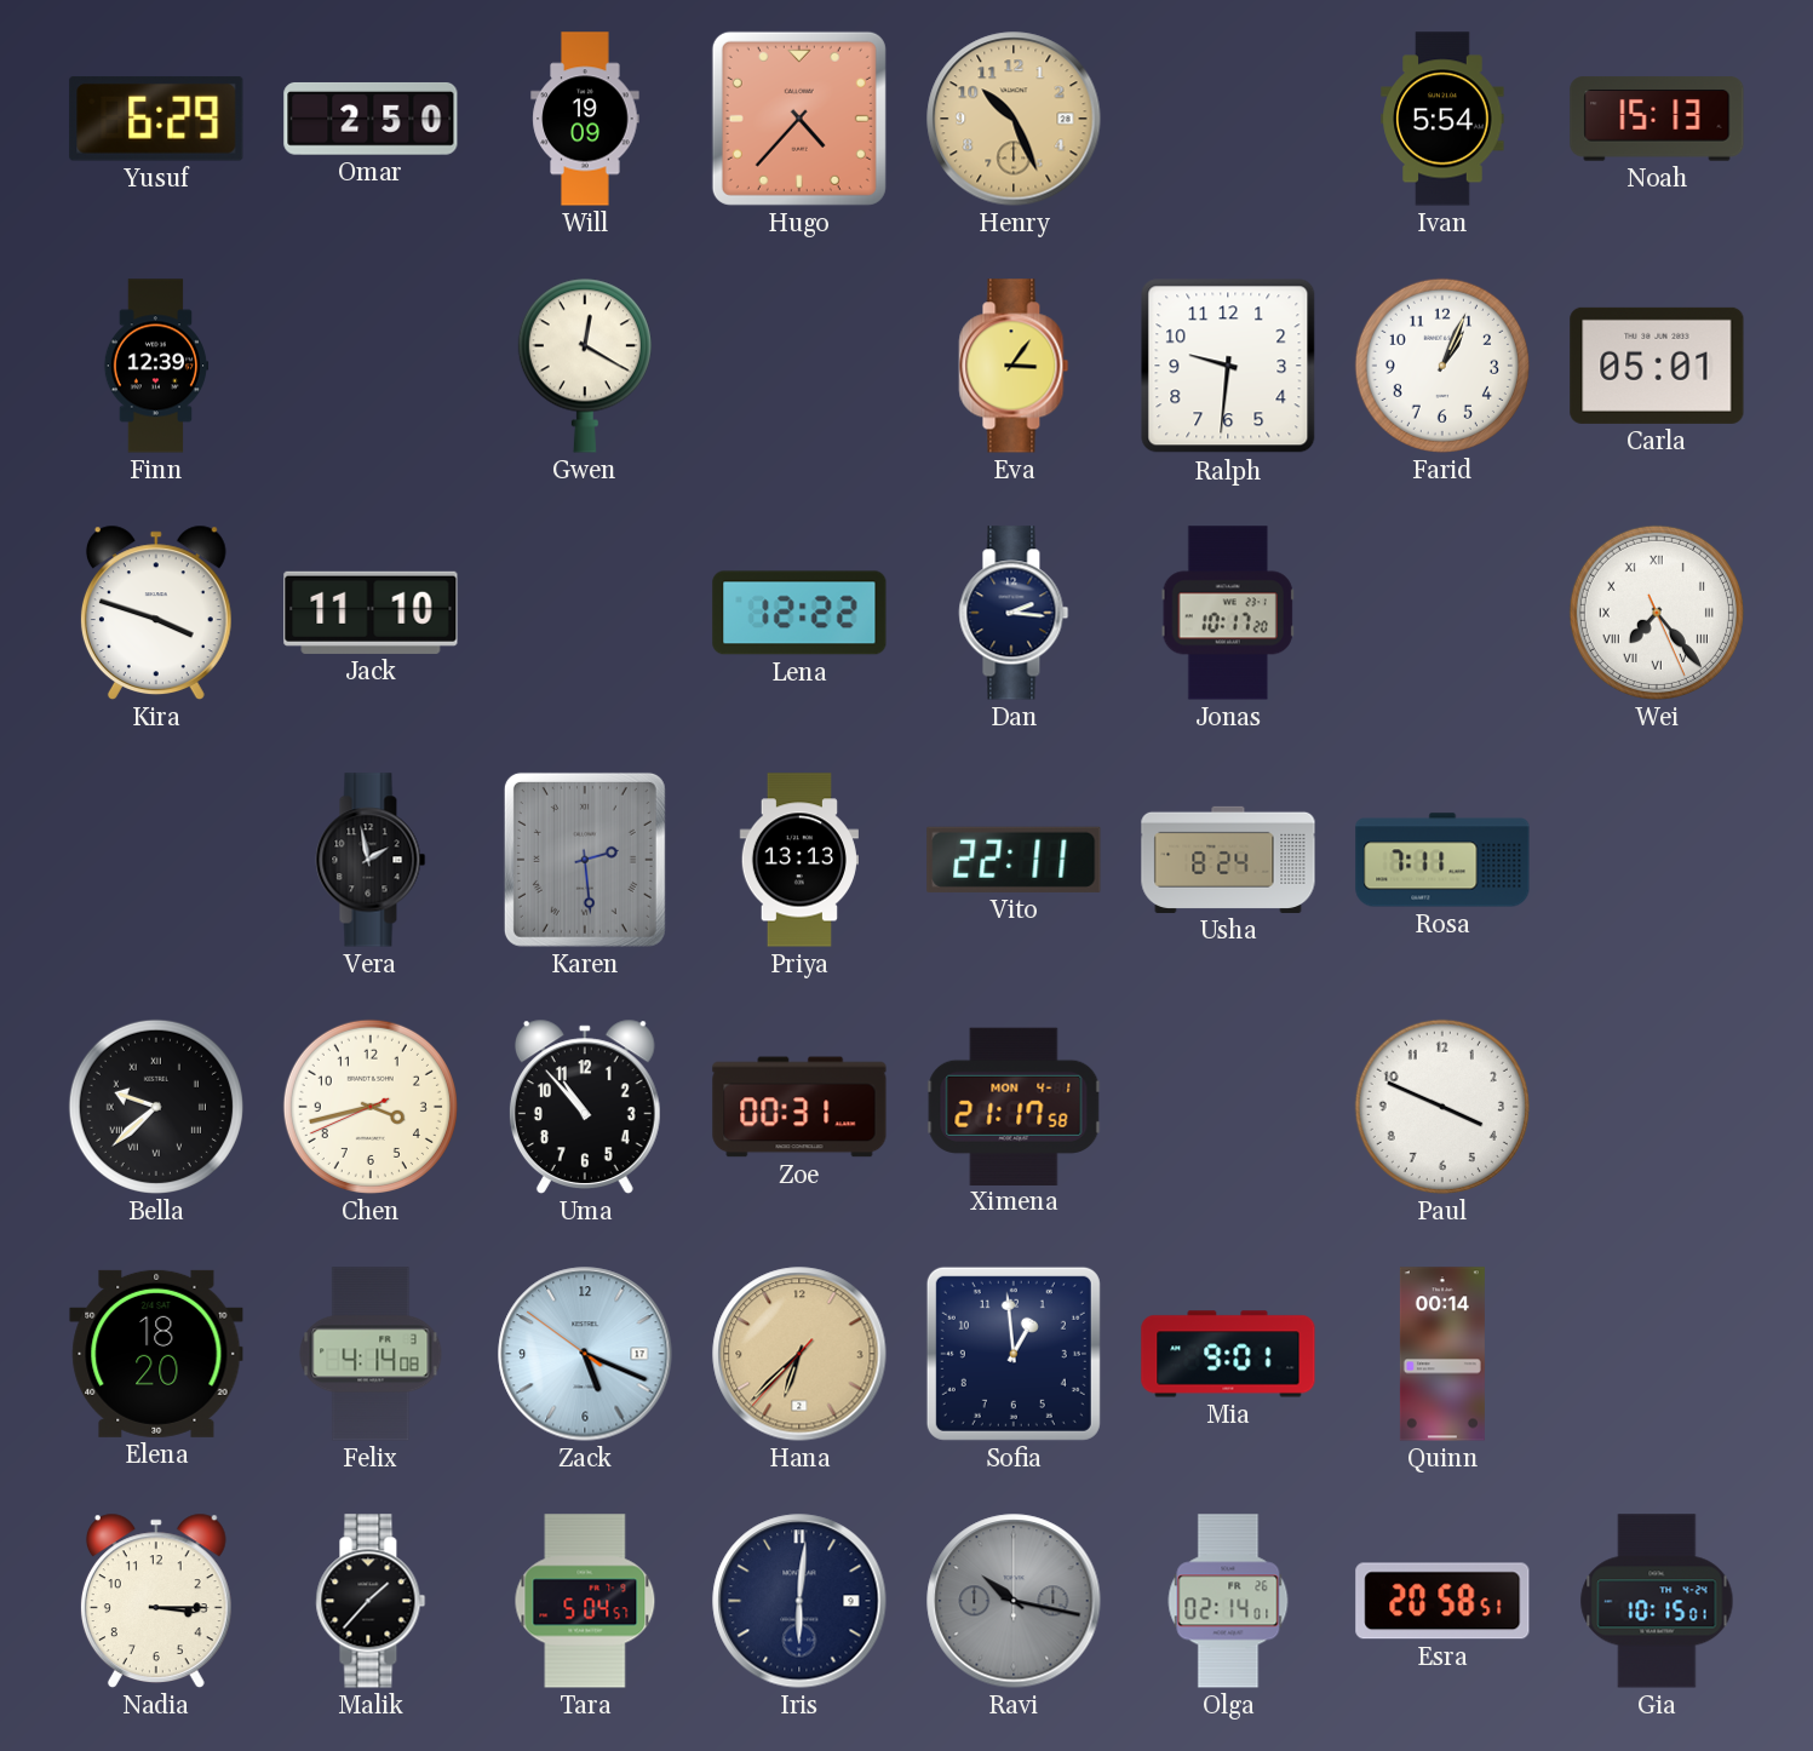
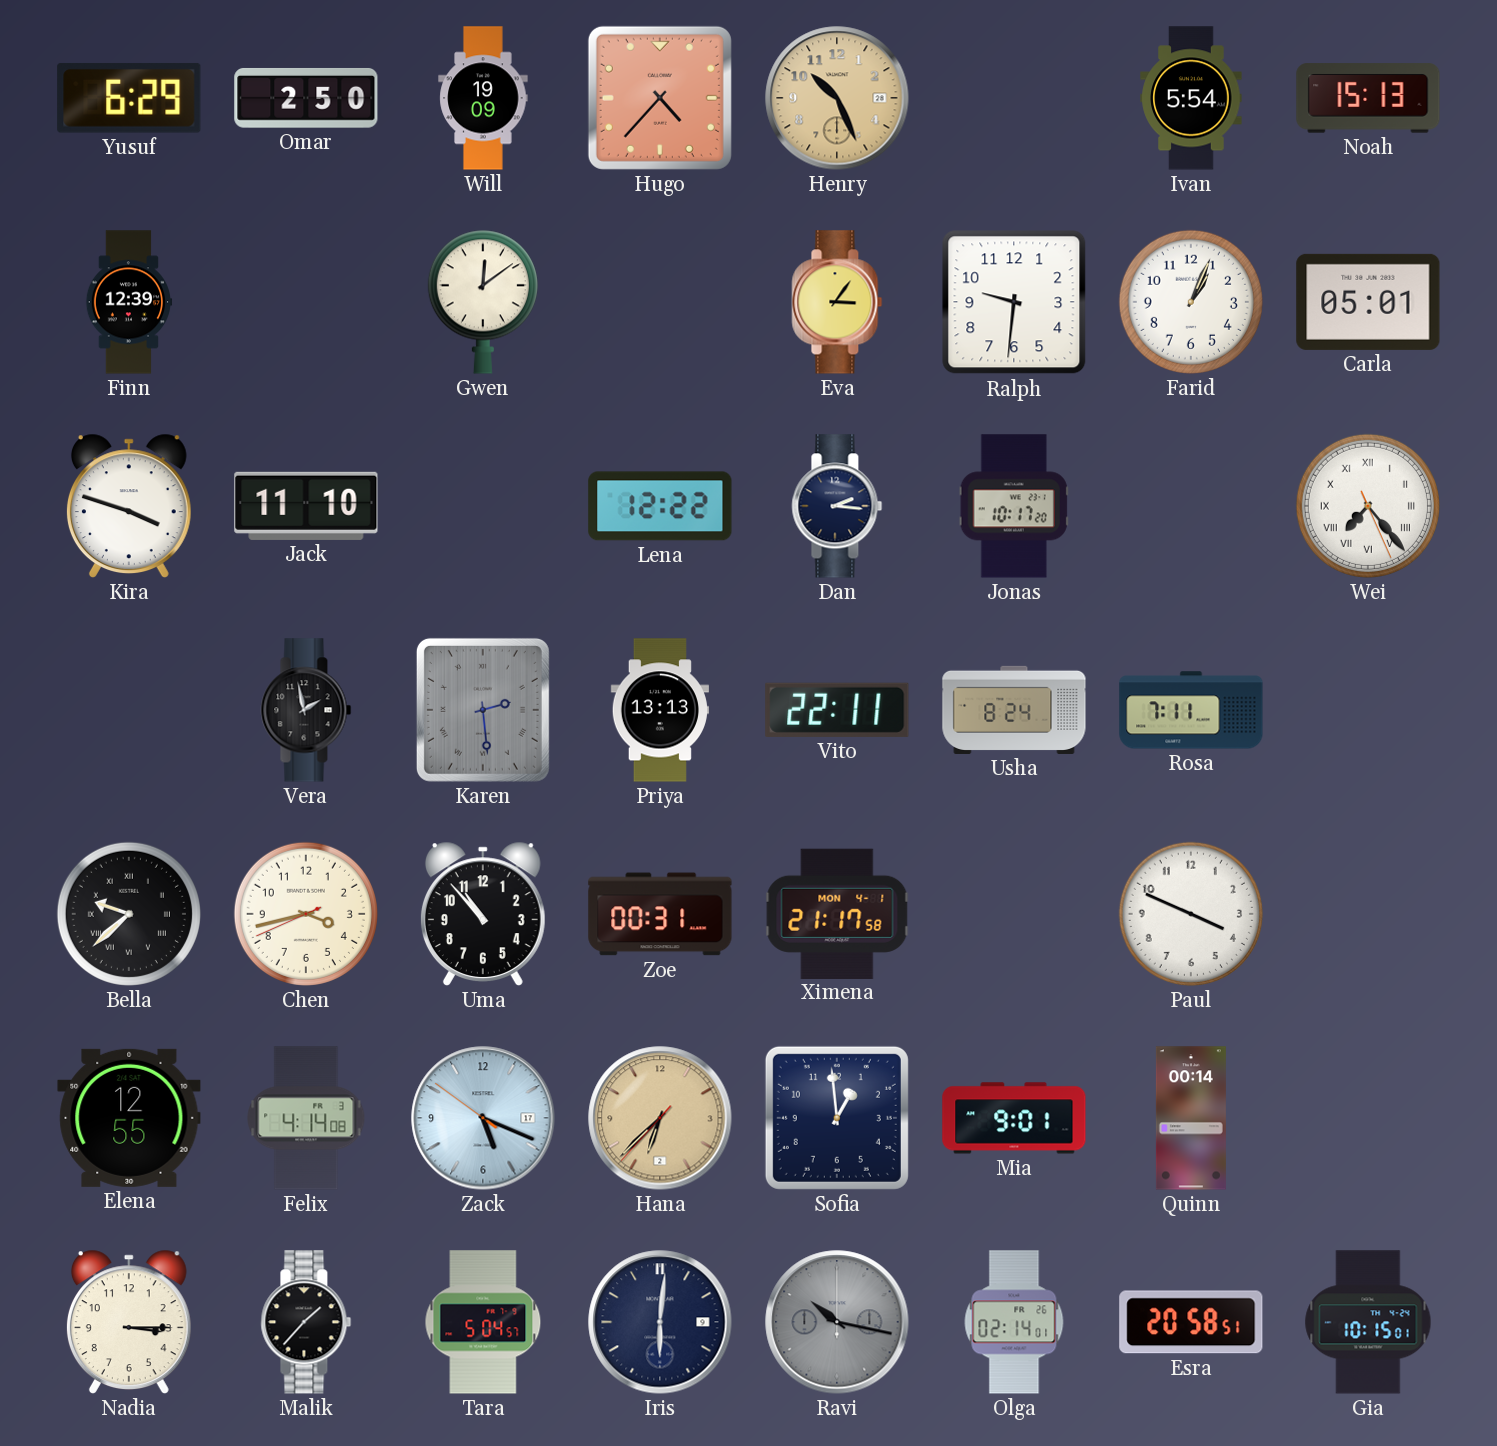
Gwen: 12:20 -> 12:09 (483, 302)
Elena: 18:20 -> 12:55 (129, 1118)
